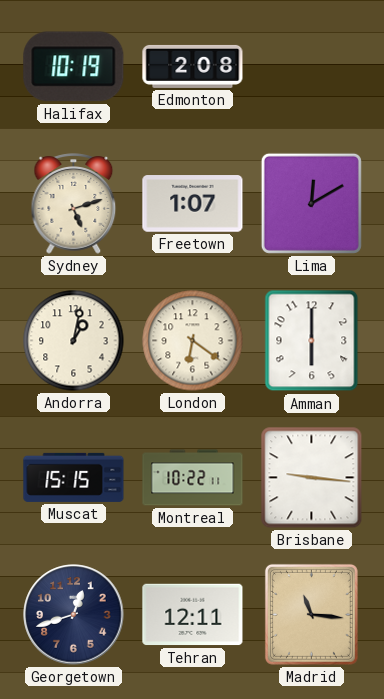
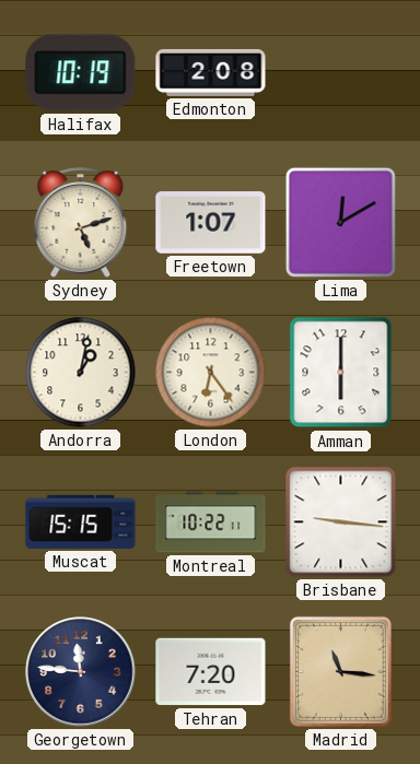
London: 6:21 -> 6:24 (211, 373)
Georgetown: 12:42 -> 11:46 (81, 672)
Tehran: 12:11 -> 7:20 (211, 672)
